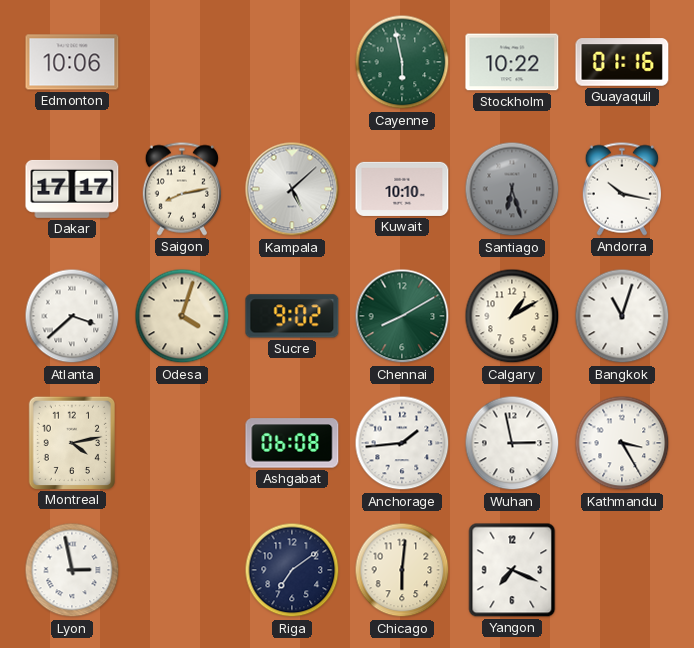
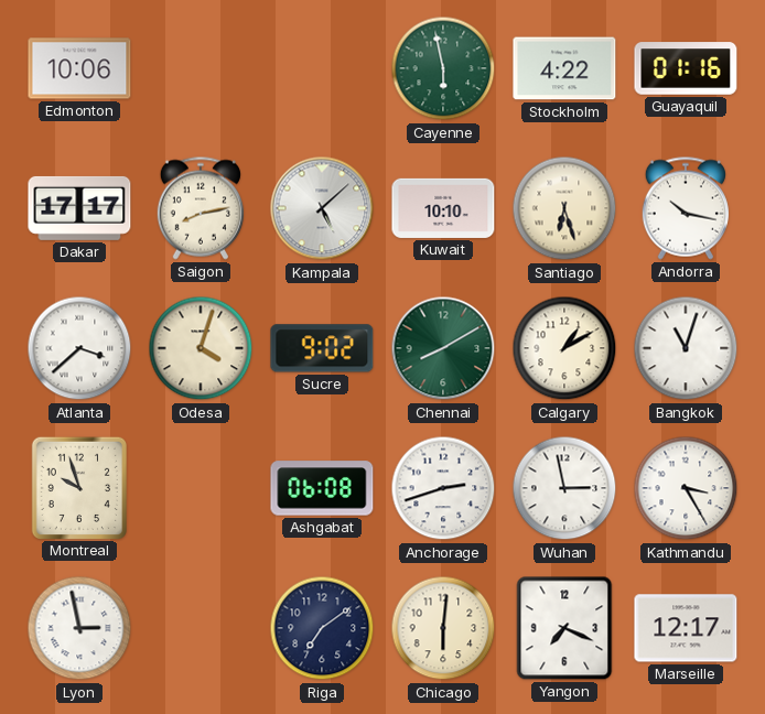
Stockholm: 10:22 -> 4:22 (564, 68)
Santiago dial: grey -> cream (564, 208)
Montreal: 4:13 -> 9:57 (78, 487)
Anchorage: 1:44 -> 2:42 (443, 488)
Marseille: none -> 12:17 (686, 628)
